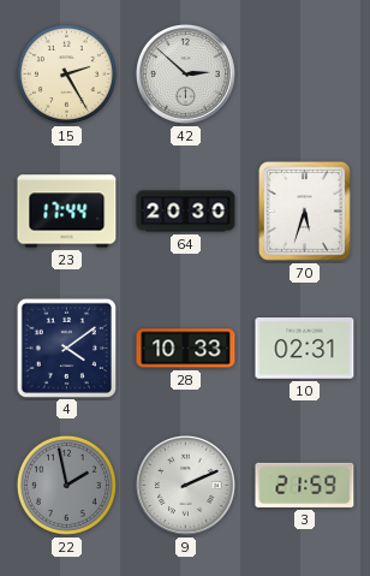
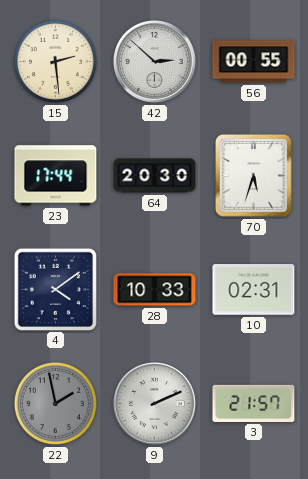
15: 2:25 -> 2:29 (55, 61)
56: none -> 00:55 (254, 62)
3: 21:59 -> 21:57 (254, 403)
